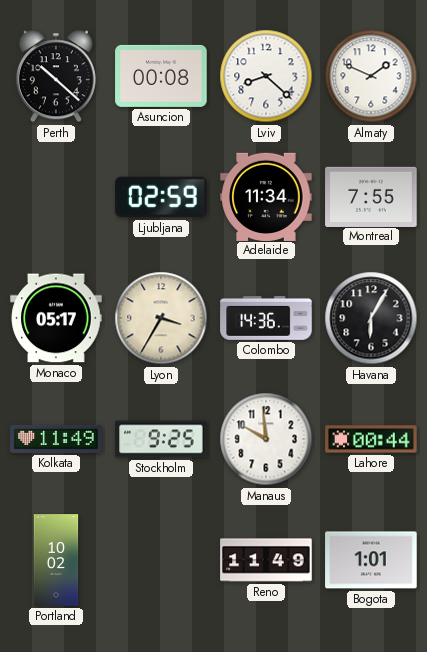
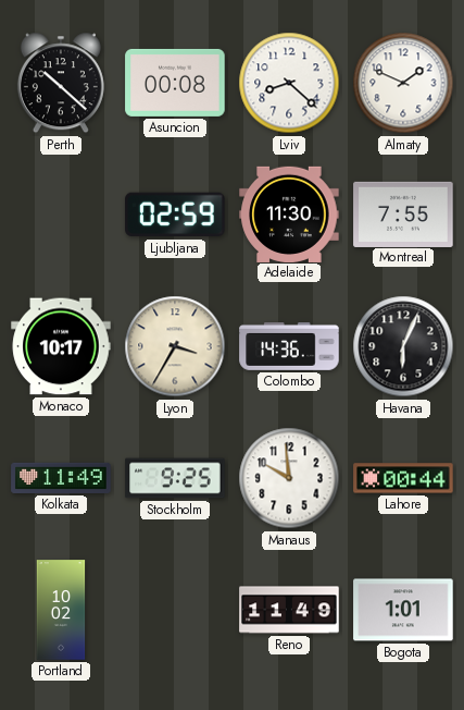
Adelaide: 11:34 -> 11:30 (289, 213)
Monaco: 05:17 -> 10:17 (61, 346)
Havana: 6:05 -> 6:04 (403, 346)
